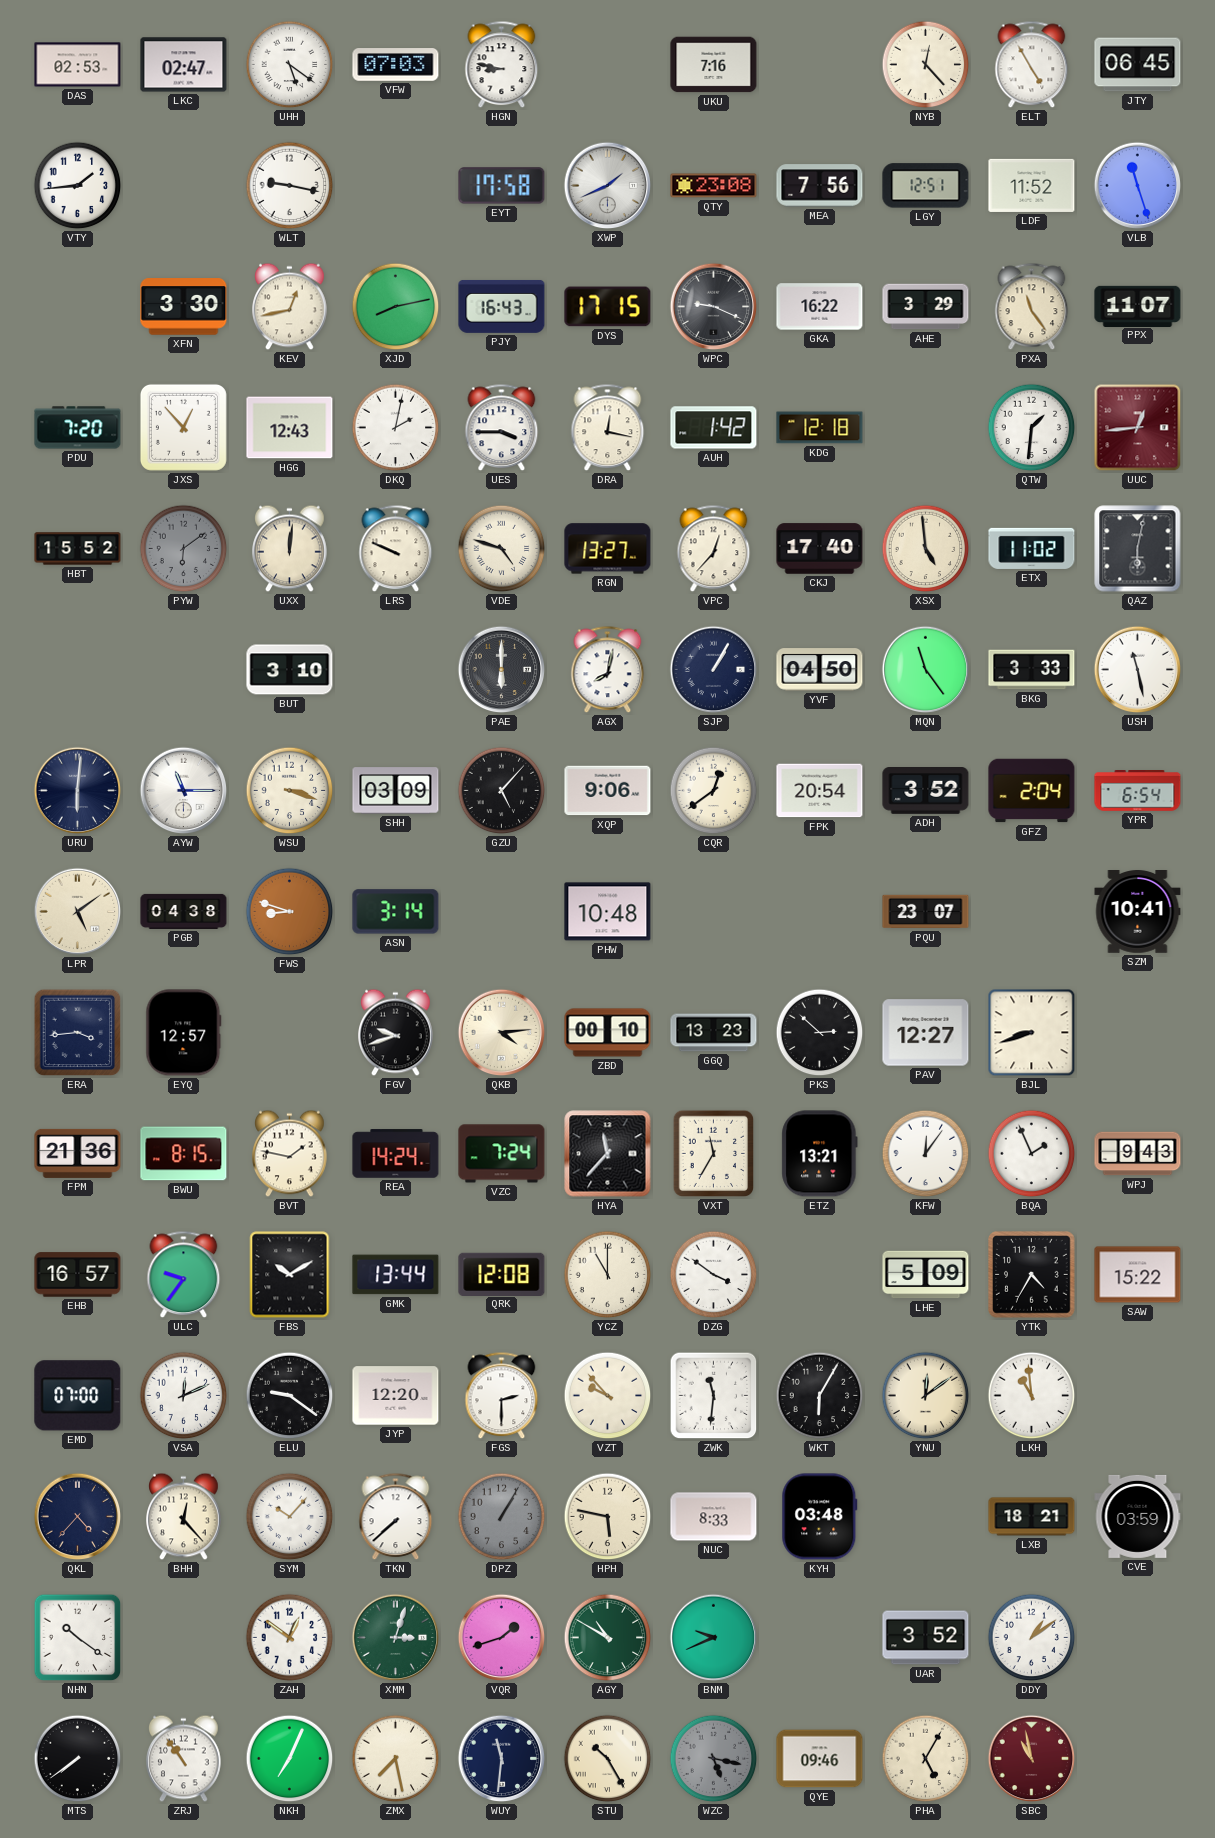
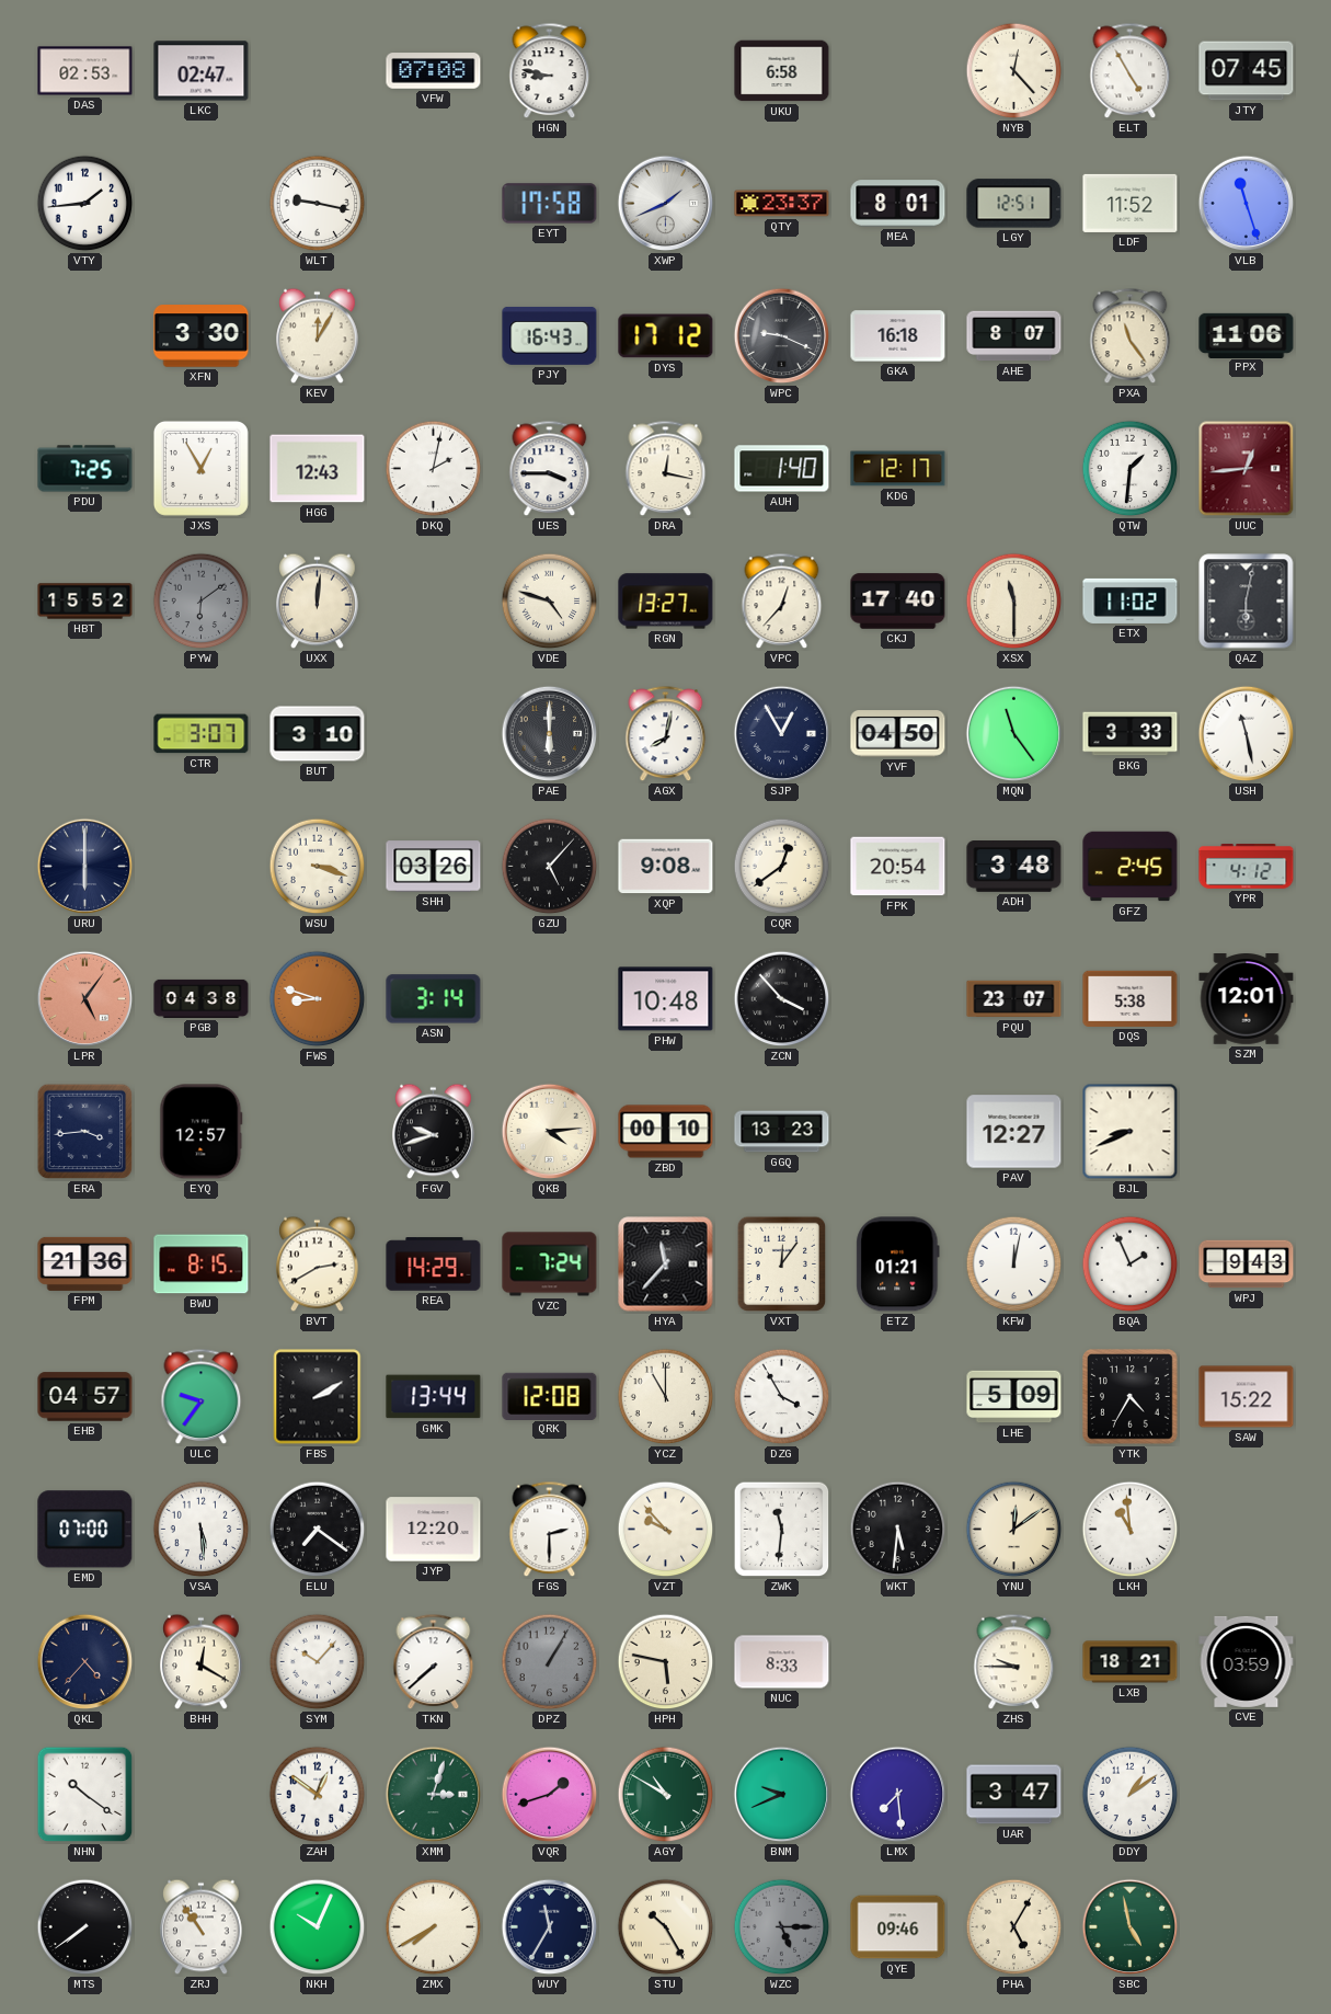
UHH: 5:21 -> none (290, 65)
VFW: 07:03 -> 07:08 (434, 71)
UKU: 7:16 -> 6:58 (782, 71)
JTY: 06:45 -> 07:45 (1247, 71)
QTY: 23:08 -> 23:37 (782, 204)
MEA: 7:56 -> 8:01 (898, 204)
KEV: 12:43 -> 12:05 (318, 336)
XJD: 8:13 -> none (396, 307)
DYS: 17:15 -> 17:12 (666, 336)
GKA: 16:22 -> 16:18 (898, 336)
AHE: 3:29 -> 8:07 (1014, 336)
PPX: 11:07 -> 11:06 (1247, 335)
PDU: 7:20 -> 7:25 (85, 469)
JXS: 12:53 -> 12:55 (200, 468)
AUH: 1:42 -> 1:40 (782, 469)
KDG: 12:18 -> 12:17 (898, 469)
LRS: 9:49 -> none (396, 549)
XSX: 4:59 -> 11:30 (1014, 602)
CTR: none -> 3:07 (202, 734)
SJP: 1:05 -> 12:55 (782, 734)
URU: 6:01 -> 6:00 (85, 867)
AYW: 11:15 -> none (184, 791)
SHH: 03:09 -> 03:26 (434, 867)
XQP: 9:06 -> 9:08 (666, 867)
ADH: 3:52 -> 3:48 (1014, 867)
GFZ: 2:04 -> 2:45 (1131, 867)
YPR: 6:54 -> 4:12 (1247, 867)
LPR: 5:09 -> 5:06 (85, 999)
LPR dial: cream -> salmon (85, 999)
ZCN: none -> 3:53 (782, 999)
DQS: none -> 5:38 (1131, 998)
SZM: 10:41 -> 12:01 (1247, 999)
PKS: 2:52 -> none (820, 1033)
BJL: 8:42 -> 8:41 (1131, 1132)
BVT: 1:47 -> 2:40 (318, 1265)
REA: 14:24 -> 14:29 (434, 1265)
VXT: 11:35 -> 12:06 (782, 1265)
ETZ: 13:21 -> 01:21 (898, 1265)
KFW: 12:06 -> 12:02 (1014, 1265)
EHB: 16:57 -> 04:57 (85, 1397)
FBS: 10:10 -> 2:10 (318, 1397)
DZG: 3:51 -> 3:55 (782, 1397)
VSA: 12:11 -> 5:29 (202, 1530)
ELU: 9:21 -> 7:21 (318, 1530)
WKT: 6:05 -> 5:31 (898, 1530)
BHH: 12:23 -> 12:20 (202, 1662)
KYH: 03:48 -> none (820, 1517)
ZHS: none -> 9:45 (1014, 1662)
LMX: none -> 7:29 (898, 1795)
UAR: 3:52 -> 3:47 (1014, 1795)
NKH: 7:04 -> 10:04 (318, 1927)
ZMX: 7:28 -> 7:40 (434, 1927)
WUY: 11:31 -> 11:35 (550, 1927)
WZC: 5:17 -> 5:15 (782, 1927)
SBC: 10:58 -> 4:58 (1131, 1927)
SBC dial: burgundy -> green (1131, 1927)
